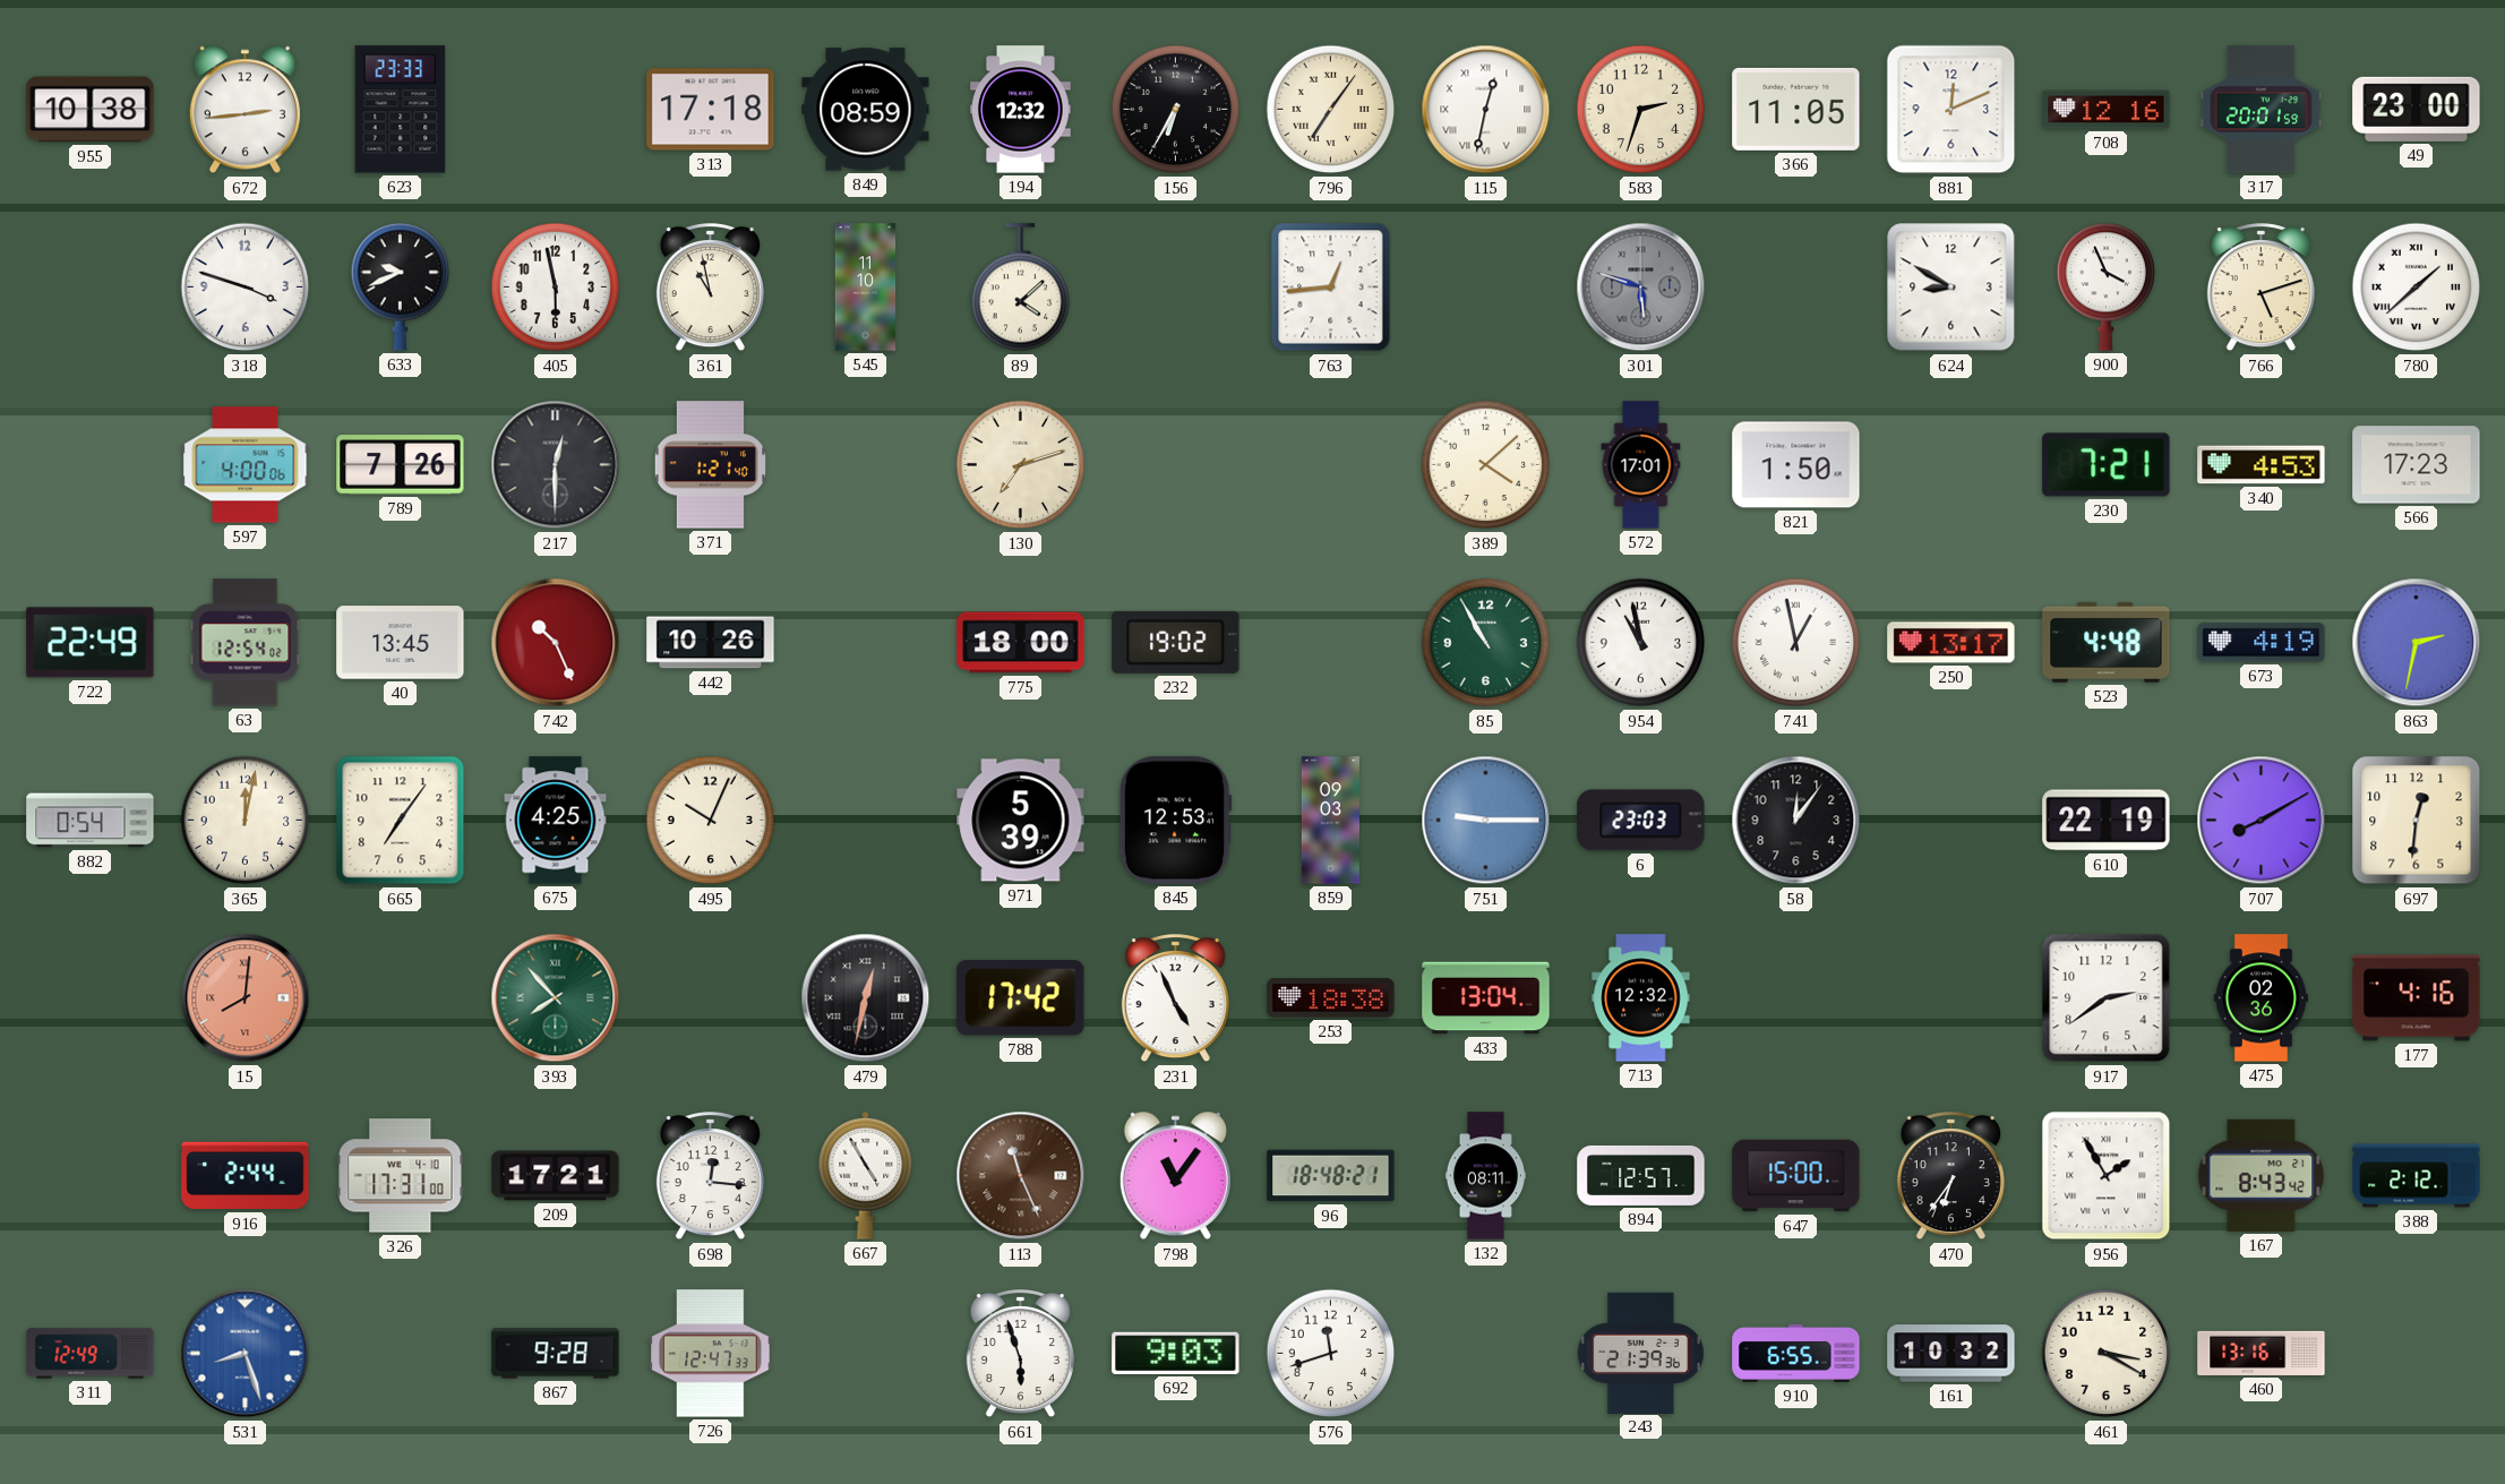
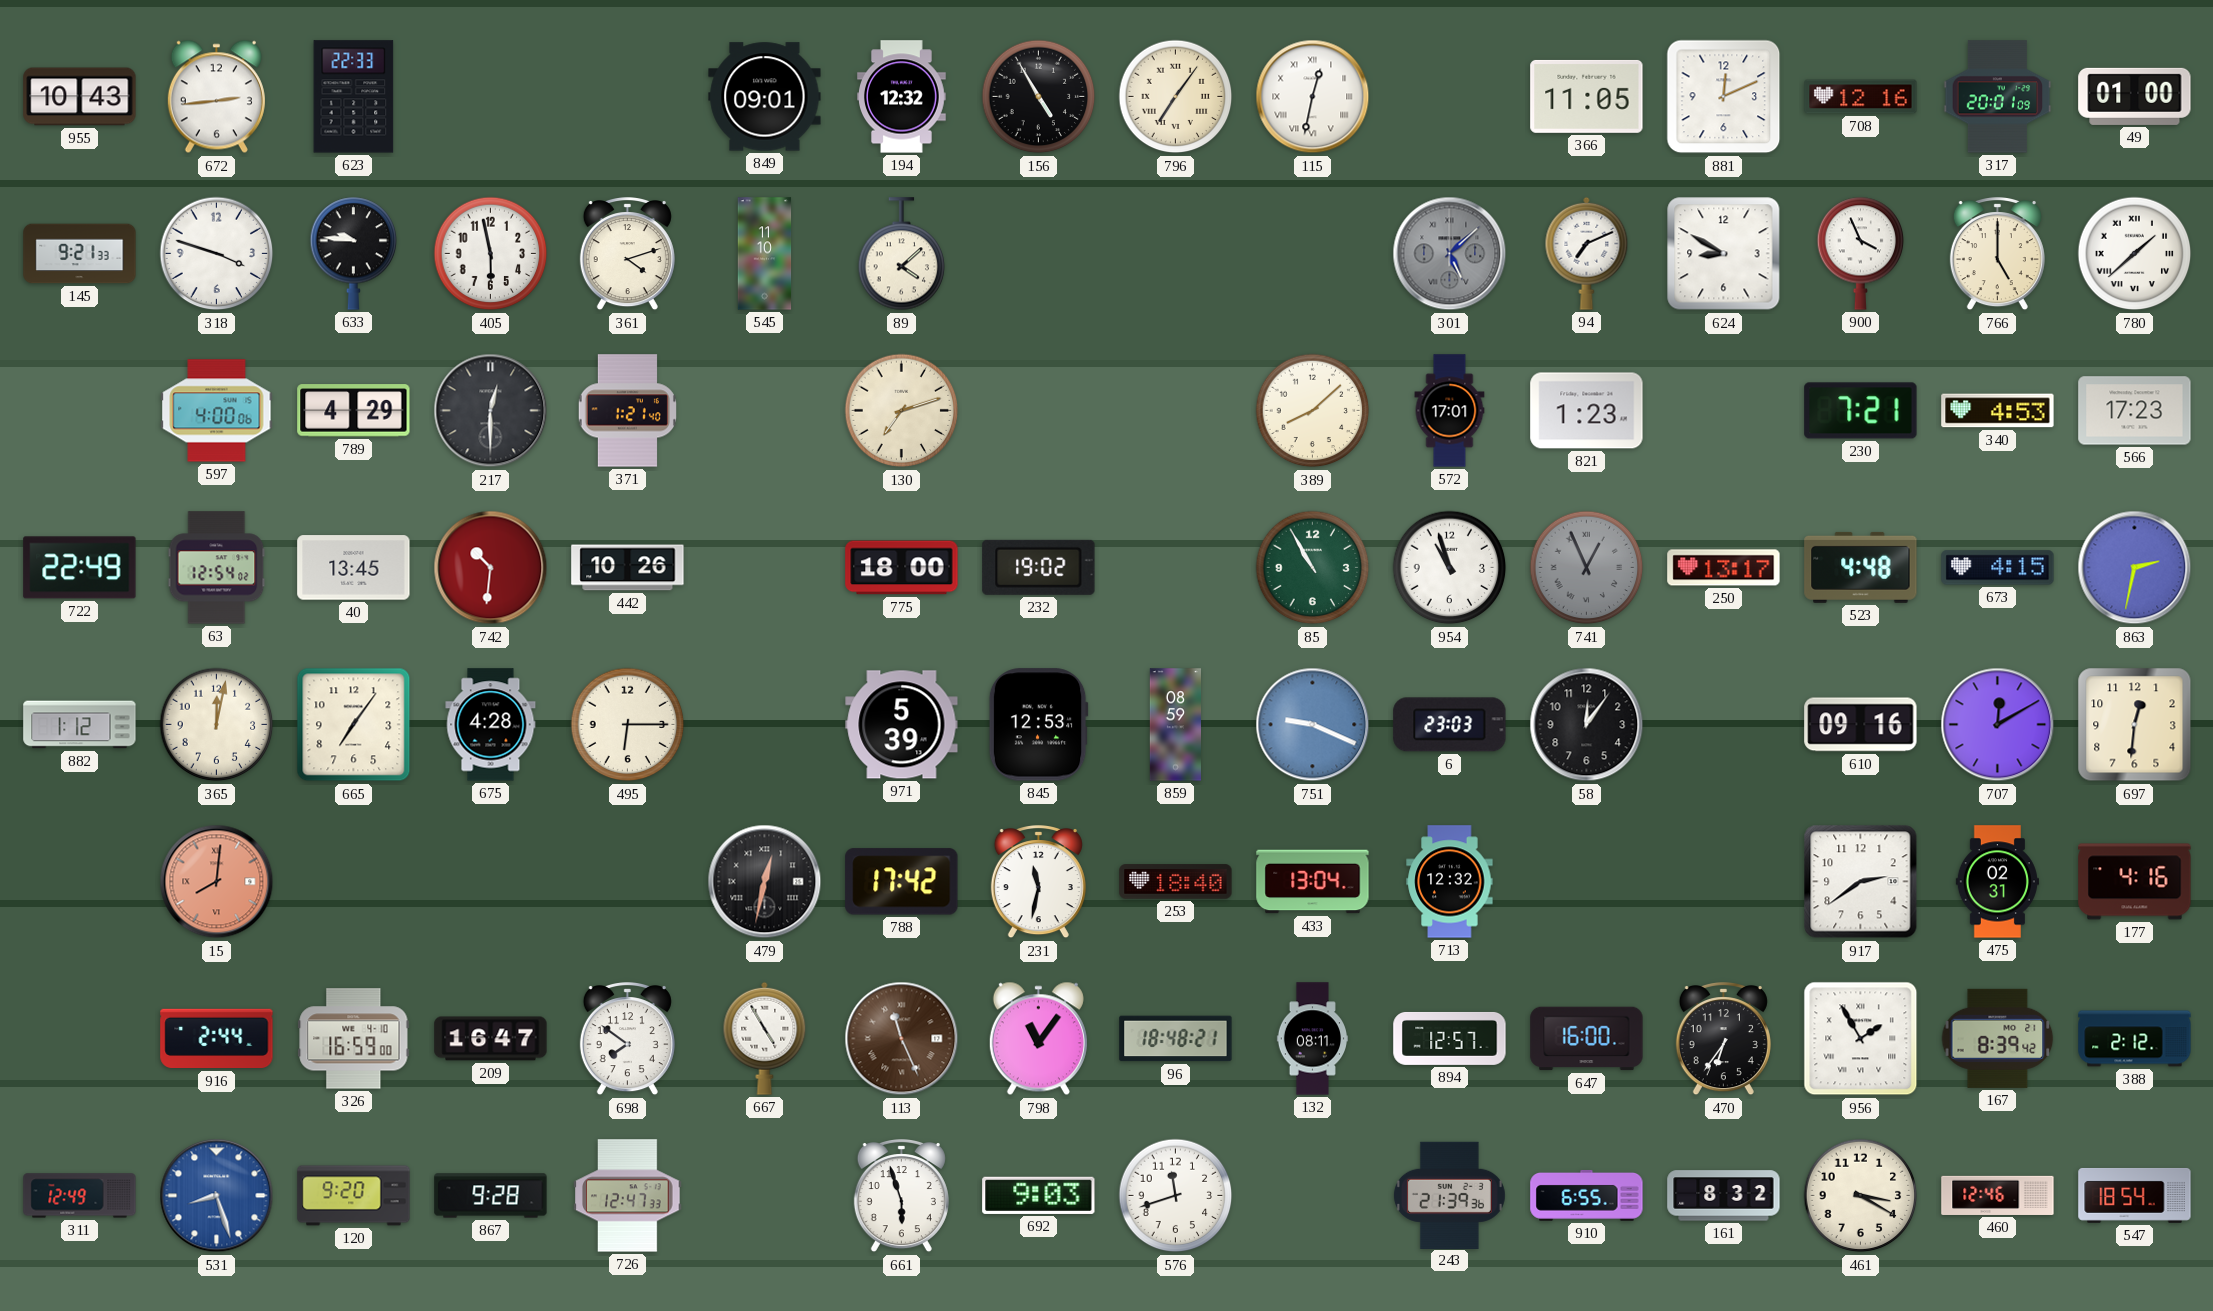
955: 10:38 -> 10:43 (80, 97)
623: 23:33 -> 22:33 (354, 97)
313: 17:18 -> none (711, 110)
849: 08:59 -> 09:01 (765, 97)
156: 6:35 -> 4:55 (1039, 97)
583: 2:33 -> none (1641, 110)
317: 20:01:59 -> 20:01:09 (1998, 97)
49: 23:00 -> 01:00 (2135, 96)
145: none -> 9:21 (80, 254)
633: 9:41 -> 9:46 (354, 253)
361: 10:58 -> 4:12 (627, 255)
763: 12:44 -> none (1331, 288)
301: 5:48 -> 5:08 (1450, 254)
94: none -> 7:11 (1587, 253)
766: 5:12 -> 5:00 (1997, 255)
789: 7:26 -> 4:29 (354, 411)
389: 4:08 -> 8:08 (1313, 411)
821: 1:50 -> 1:23 (1587, 411)
742: 10:26 -> 10:31 (491, 568)
954: 10:58 -> 10:57 (1450, 568)
741: 12:58 -> 12:56 (1587, 568)
741 dial: white -> grey (1587, 568)
673: 4:19 -> 4:15 (1998, 568)
882: 0:54 -> 1:12 (80, 725)
675: 4:25 -> 4:28 (491, 725)
495: 10:04 -> 6:15 (628, 725)
859: 09:03 -> 08:59 (1175, 725)
751: 9:15 -> 9:19 (1313, 725)
610: 22:19 -> 09:16 (1861, 725)
707: 8:10 -> 12:10 (1998, 725)
393: 7:53 -> none (556, 998)
231: 4:56 -> 11:32 (1038, 883)
253: 18:38 -> 18:40 (1176, 882)
475: 02:36 -> 02:31 (1997, 882)
326: 17:31 -> 16:59 (354, 1039)
209: 17:21 -> 16:47 (491, 1039)
698: 12:16 -> 7:51 (627, 1040)
647: 15:00 -> 16:00 (1587, 1039)
167: 8:43 -> 8:39 (1998, 1038)
120: none -> 9:20 (354, 1196)
161: 10:32 -> 8:32 (1724, 1196)
460: 13:16 -> 12:46 (1998, 1195)
547: none -> 18:54 (2135, 1195)
